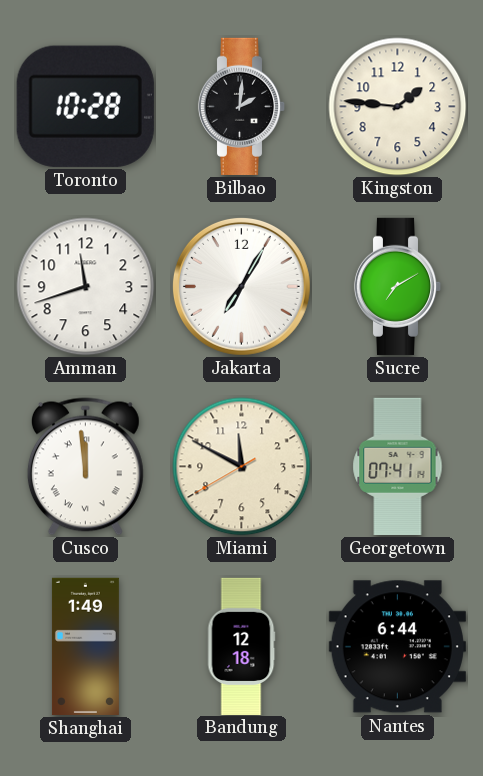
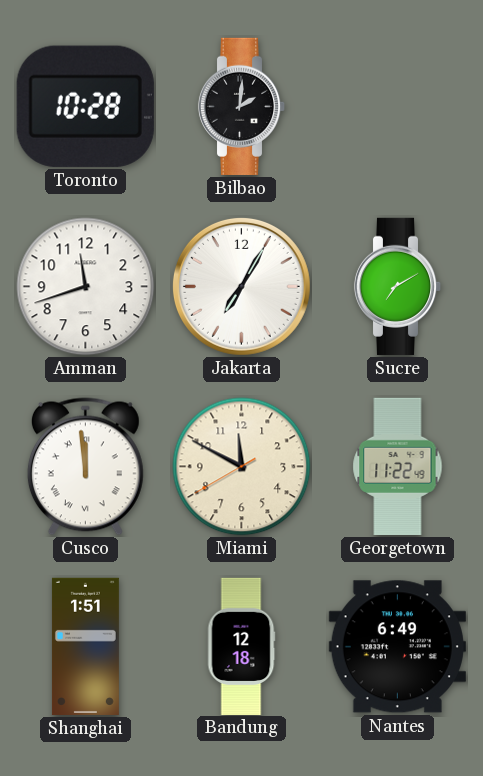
Kingston: 1:46 -> none (398, 107)
Georgetown: 07:41 -> 11:22 (398, 466)
Shanghai: 1:49 -> 1:51 (85, 646)
Nantes: 6:44 -> 6:49 (397, 647)
